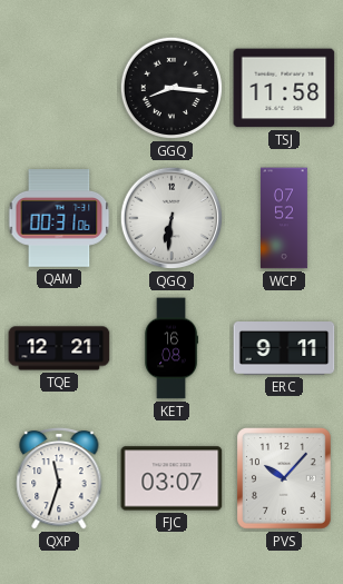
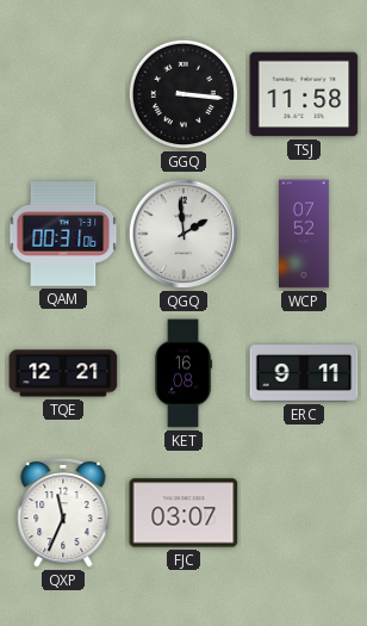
GGQ: 8:16 -> 3:16 (183, 94)
QGQ: 6:31 -> 1:59 (183, 234)
QXP: 11:33 -> 11:34 (63, 513)
PVS: 10:07 -> none (285, 479)
